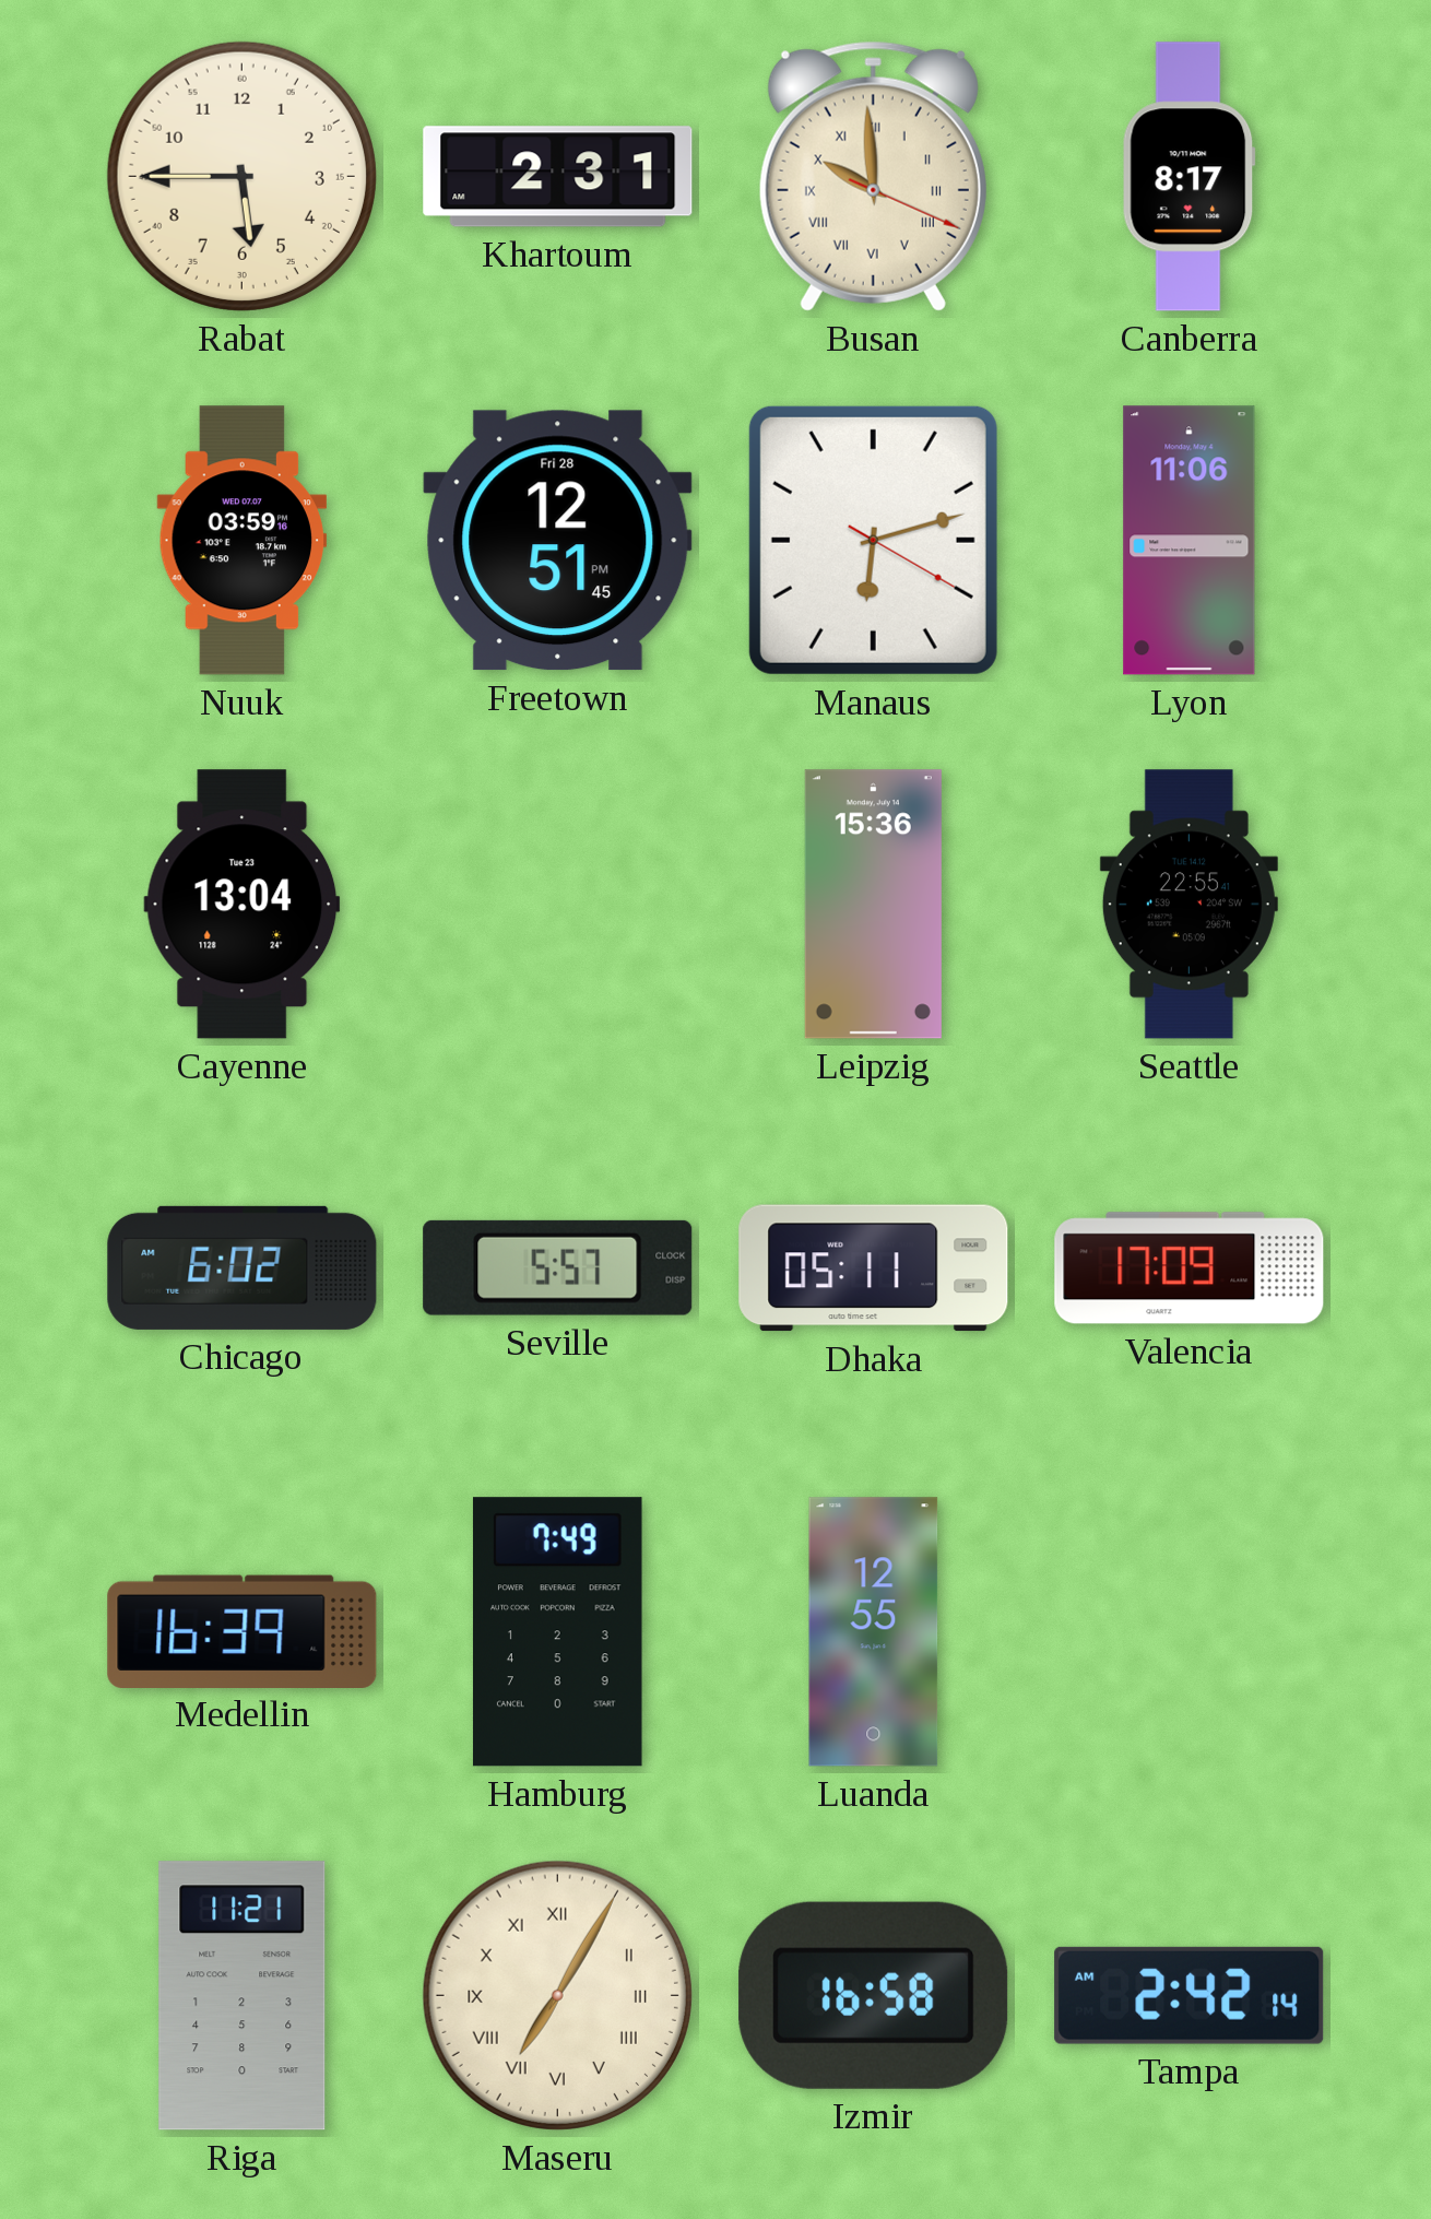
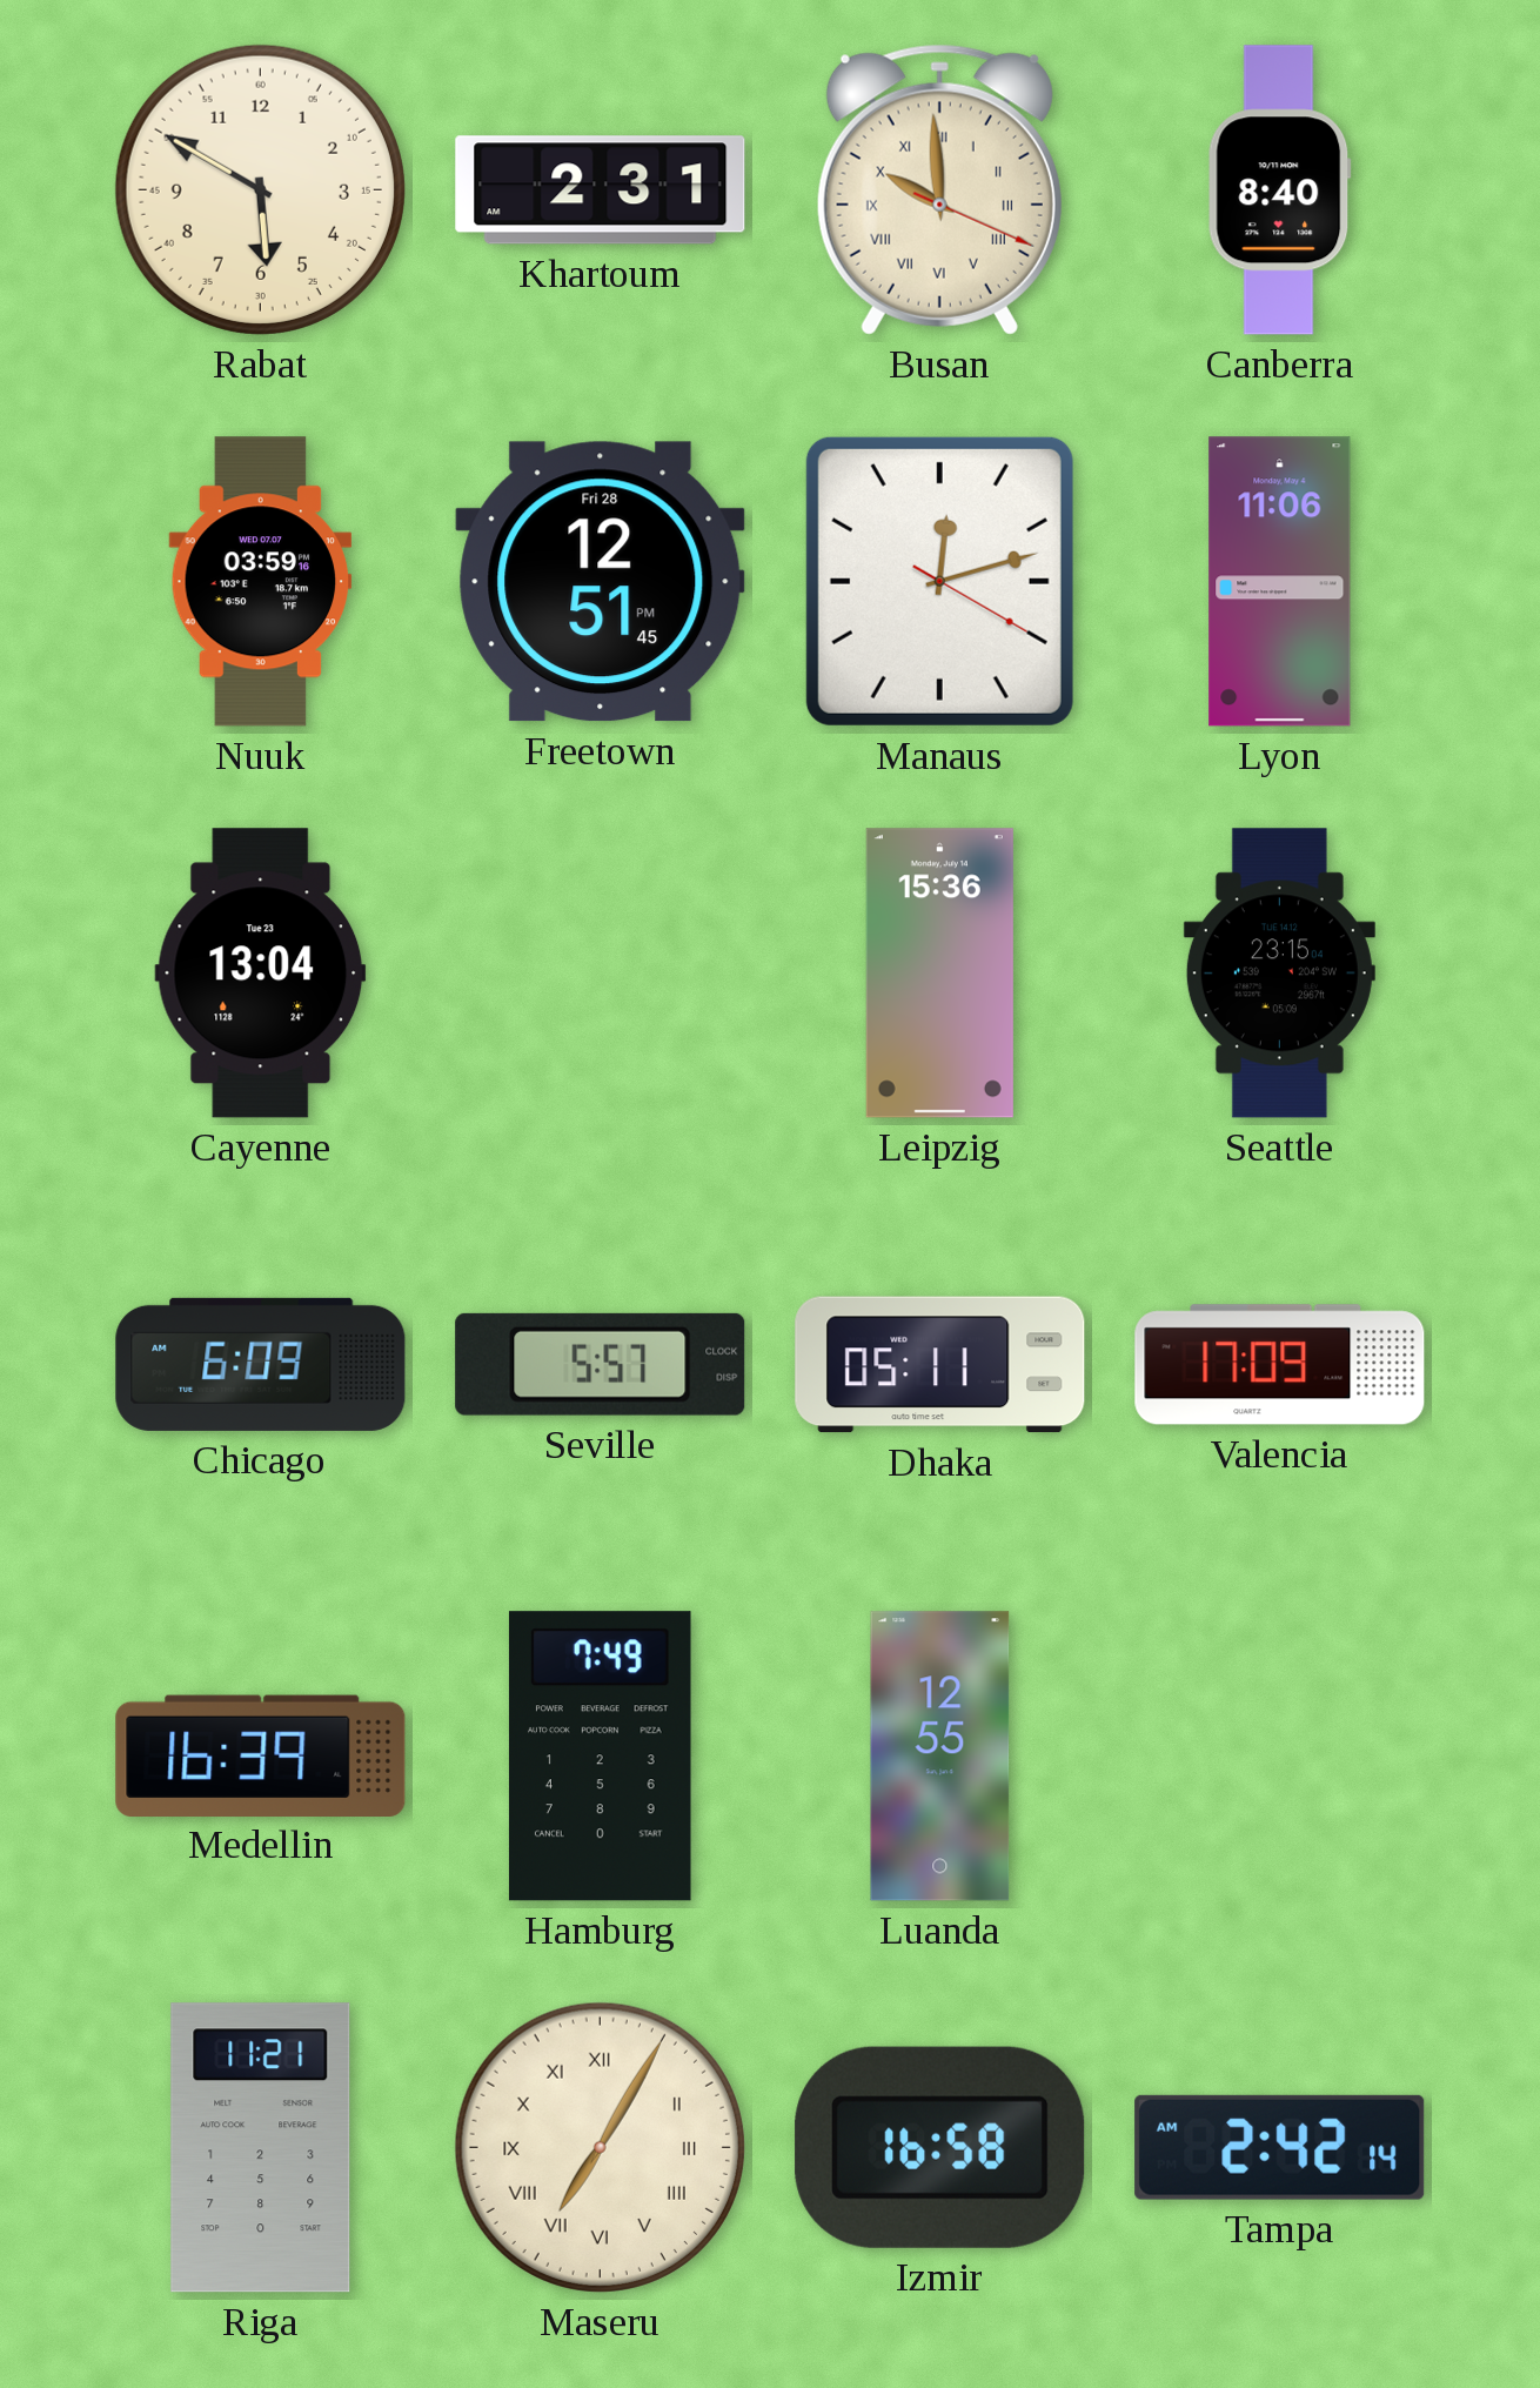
Rabat: 5:45 -> 5:50 (260, 189)
Canberra: 8:17 -> 8:40 (1279, 190)
Manaus: 6:12 -> 12:12 (939, 581)
Seattle: 22:55 -> 23:15 (1279, 974)
Chicago: 6:02 -> 6:09 (261, 1364)
